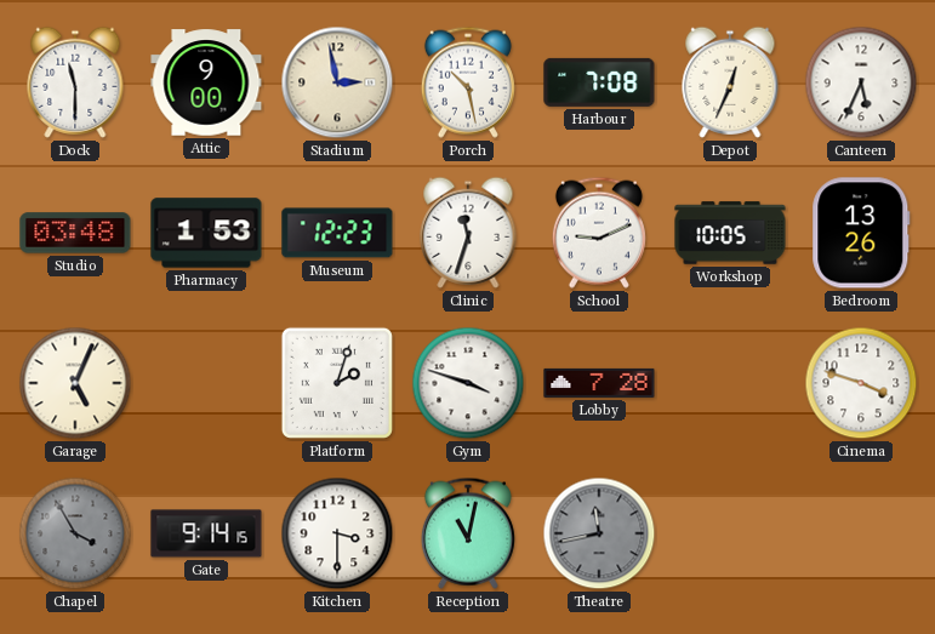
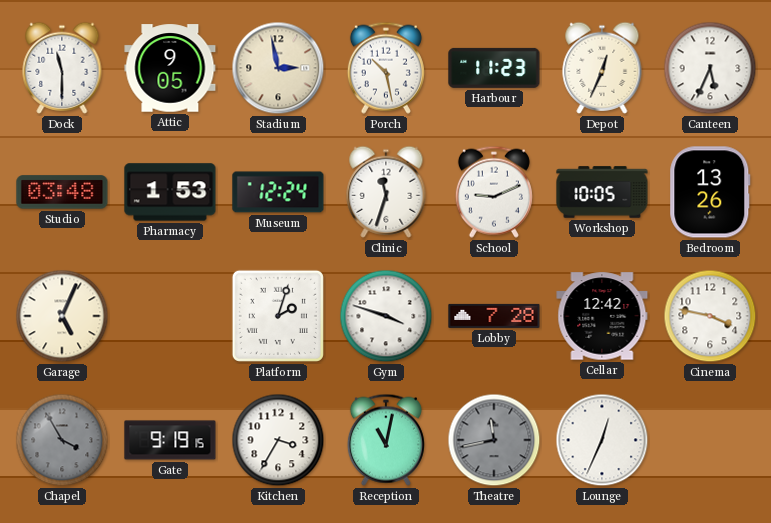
Attic: 9:00 -> 9:05 (170, 68)
Harbour: 7:08 -> 11:23 (494, 68)
Museum: 12:23 -> 12:24 (278, 192)
Cellar: none -> 12:42 (602, 316)
Cinema: 3:48 -> 3:47 (710, 316)
Gate: 9:14 -> 9:19 (170, 440)
Kitchen: 3:30 -> 3:35 (278, 440)
Lounge: none -> 12:34 (602, 440)
